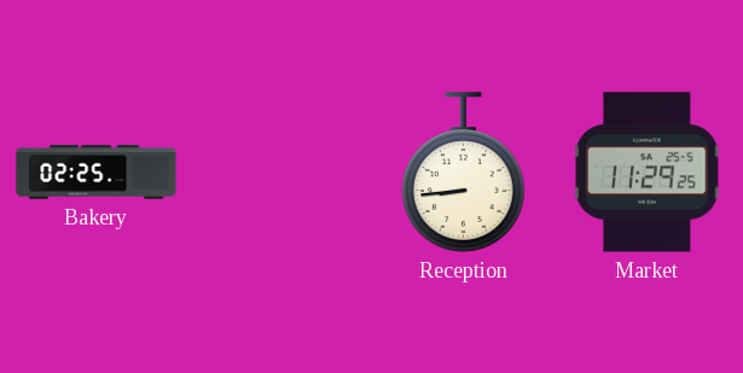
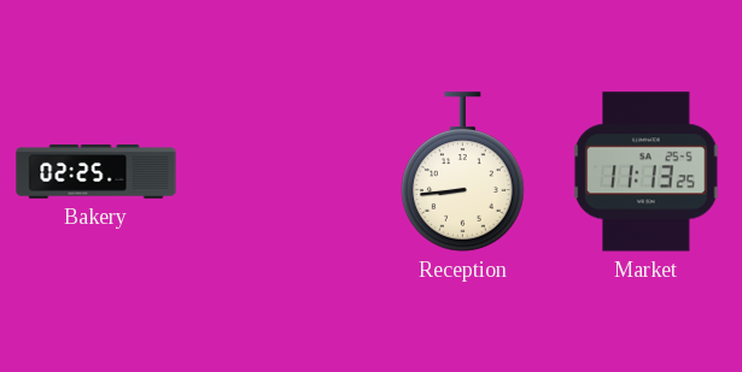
Market: 11:29 -> 11:13 (647, 172)
